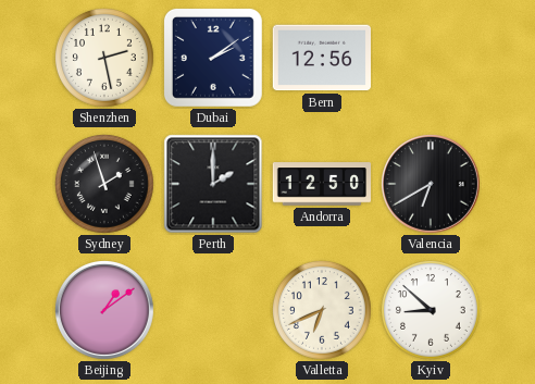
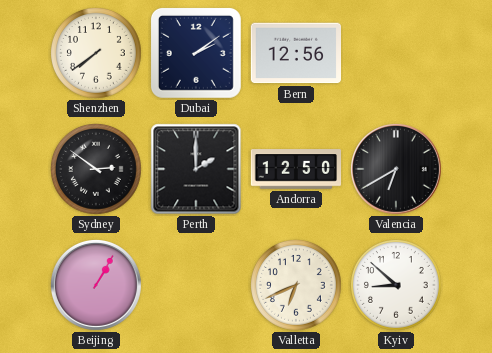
Shenzhen: 2:28 -> 7:39 (97, 54)
Sydney: 1:57 -> 2:51 (97, 170)
Beijing: 1:09 -> 1:05 (96, 285)
